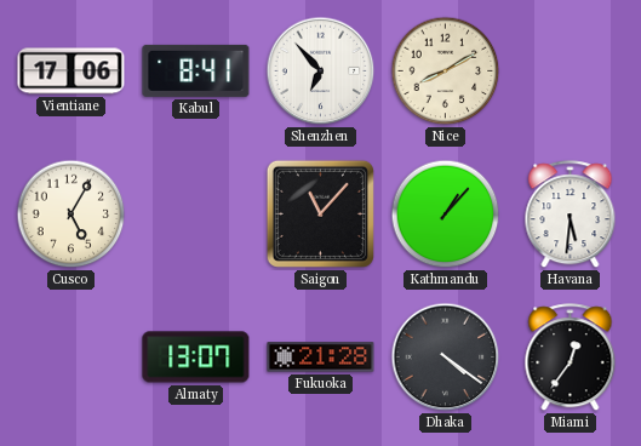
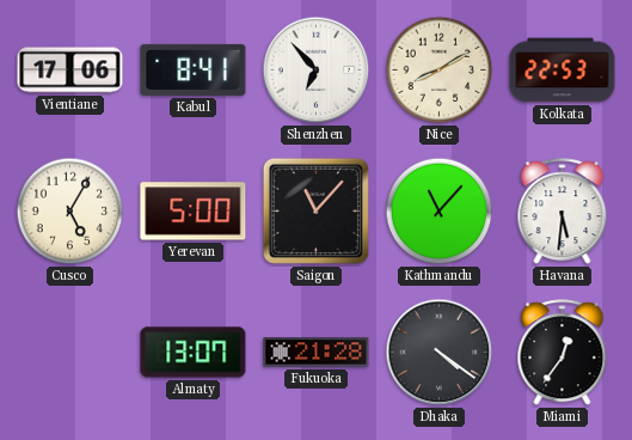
Kolkata: none -> 22:53 (563, 71)
Yerevan: none -> 5:00 (194, 212)
Kathmandu: 1:07 -> 11:07 (440, 212)
